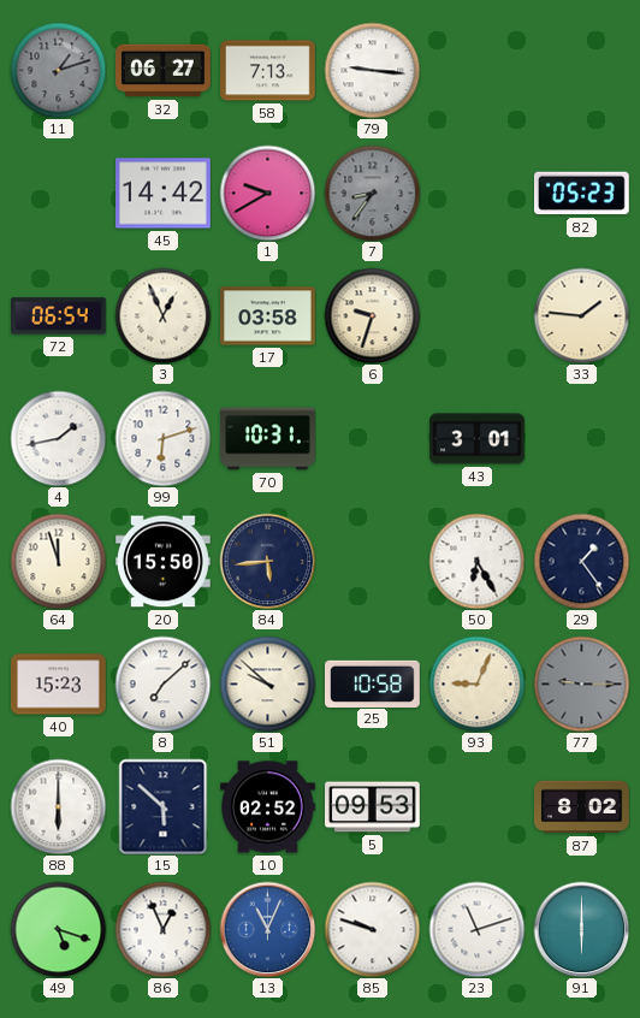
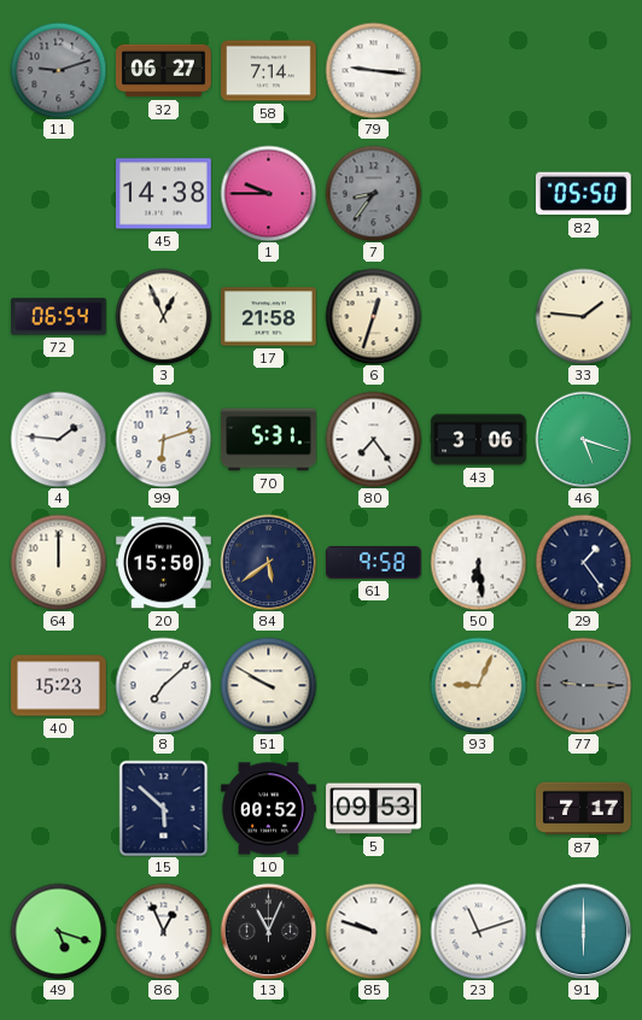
11: 1:12 -> 9:12 (58, 70)
58: 7:13 -> 7:14 (269, 71)
45: 14:42 -> 14:38 (164, 194)
1: 9:40 -> 9:45 (268, 193)
82: 05:23 -> 05:50 (583, 194)
17: 03:58 -> 21:58 (269, 317)
6: 9:33 -> 12:33 (373, 316)
4: 1:43 -> 1:46 (58, 439)
70: 10:31 -> 5:31 (269, 440)
80: none -> 7:24 (373, 439)
43: 3:01 -> 3:06 (479, 440)
46: none -> 5:18 (583, 439)
64: 11:57 -> 12:00 (58, 562)
84: 5:44 -> 5:39 (268, 562)
61: none -> 9:58 (374, 562)
50: 6:25 -> 6:29 (478, 562)
51: 9:52 -> 9:50 (268, 685)
25: 10:58 -> none (373, 683)
88: 6:00 -> none (58, 806)
10: 02:52 -> 00:52 (269, 809)
87: 8:02 -> 7:17 (584, 809)
13 dial: blue -> black (268, 931)
